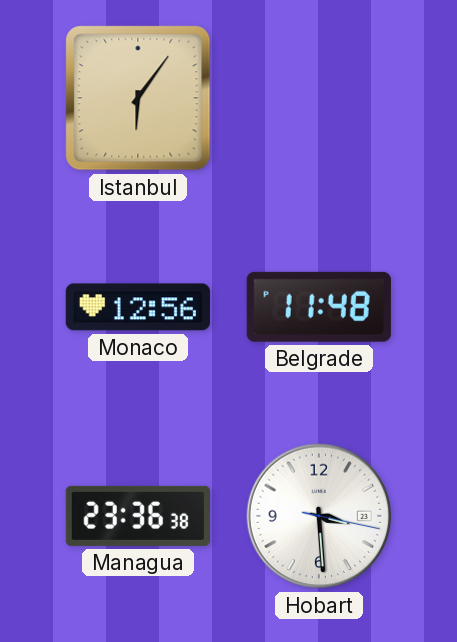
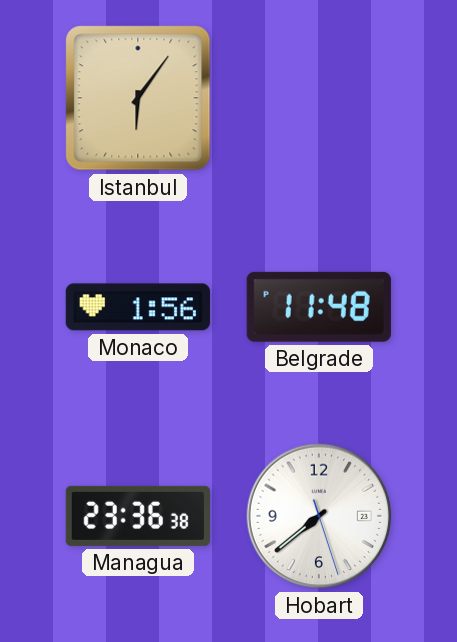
Monaco: 12:56 -> 1:56 (138, 307)
Hobart: 3:29 -> 7:38 (319, 516)
